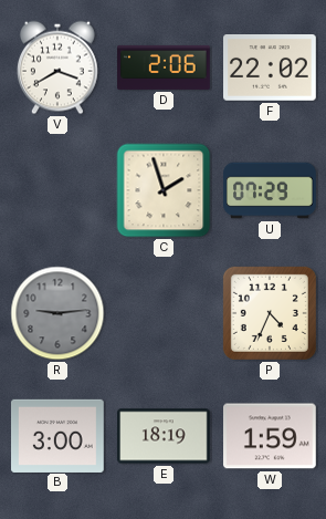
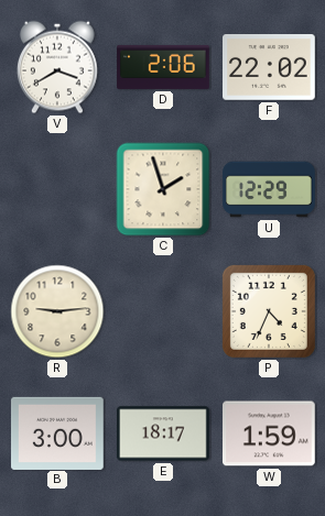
U: 07:29 -> 12:29 (269, 189)
R dial: grey -> cream (57, 311)
E: 18:19 -> 18:17 (164, 433)
